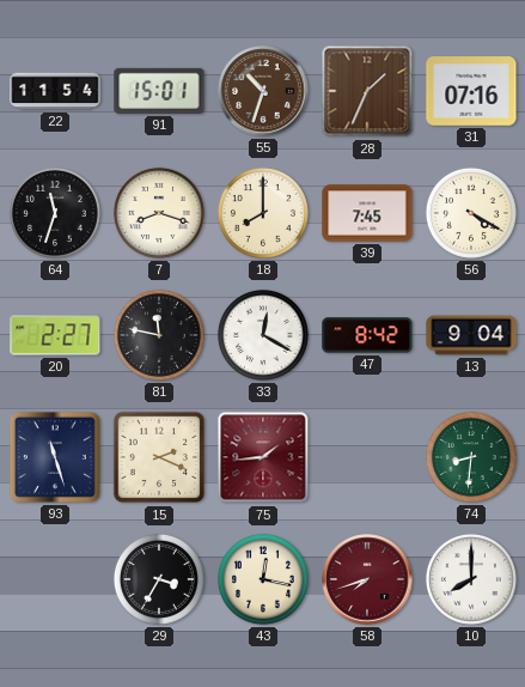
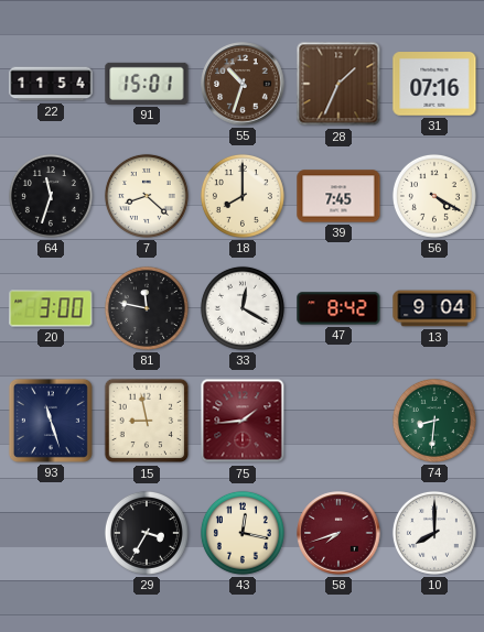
7: 8:18 -> 8:22 (147, 196)
20: 2:27 -> 3:00 (51, 308)
15: 2:19 -> 8:58 (147, 421)
